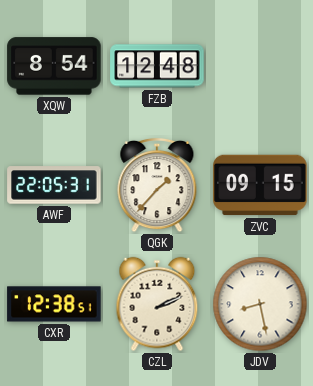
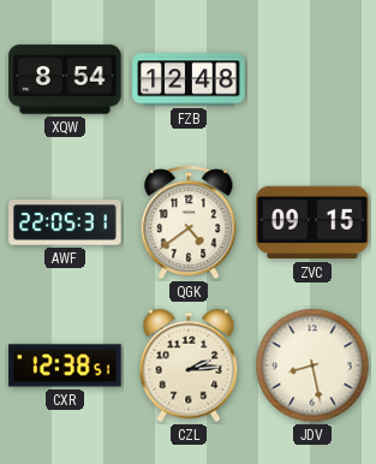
QGK: 1:37 -> 4:39 (189, 222)
CZL: 2:11 -> 2:14 (189, 365)
